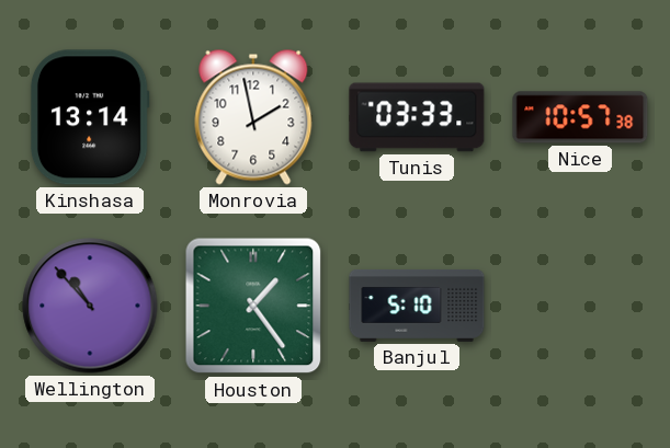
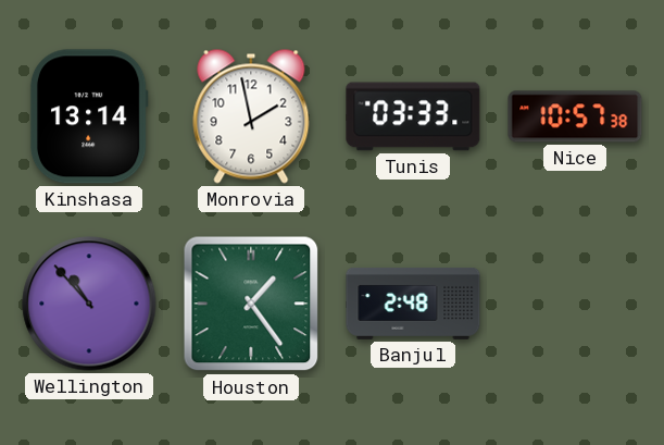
Banjul: 5:10 -> 2:48 (413, 304)
